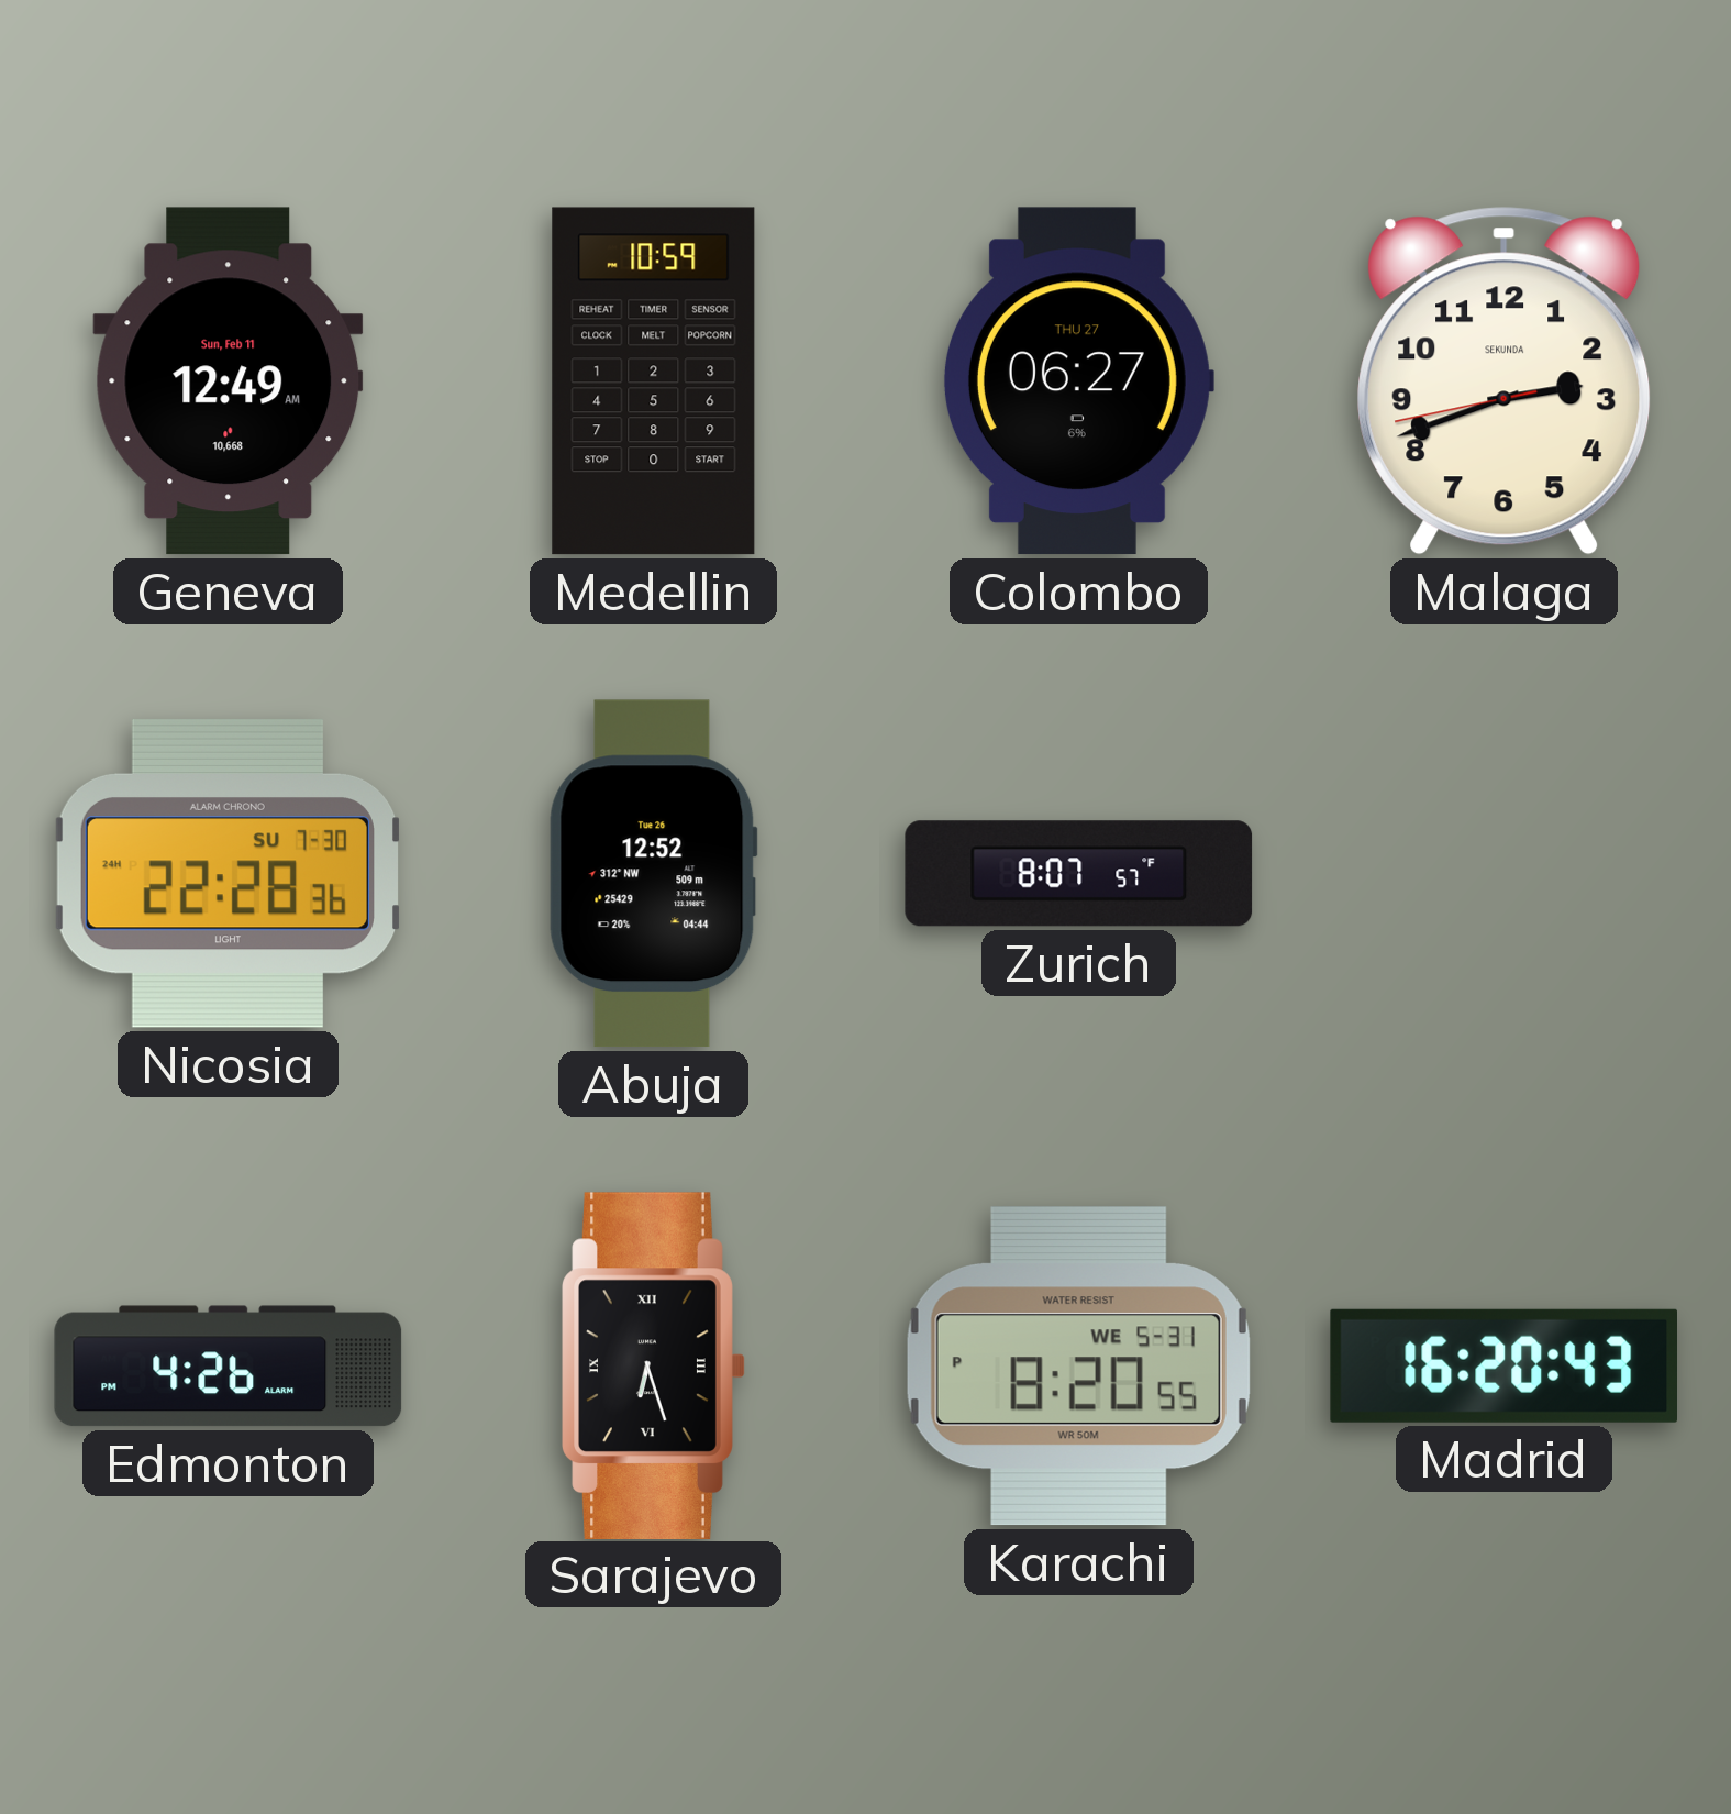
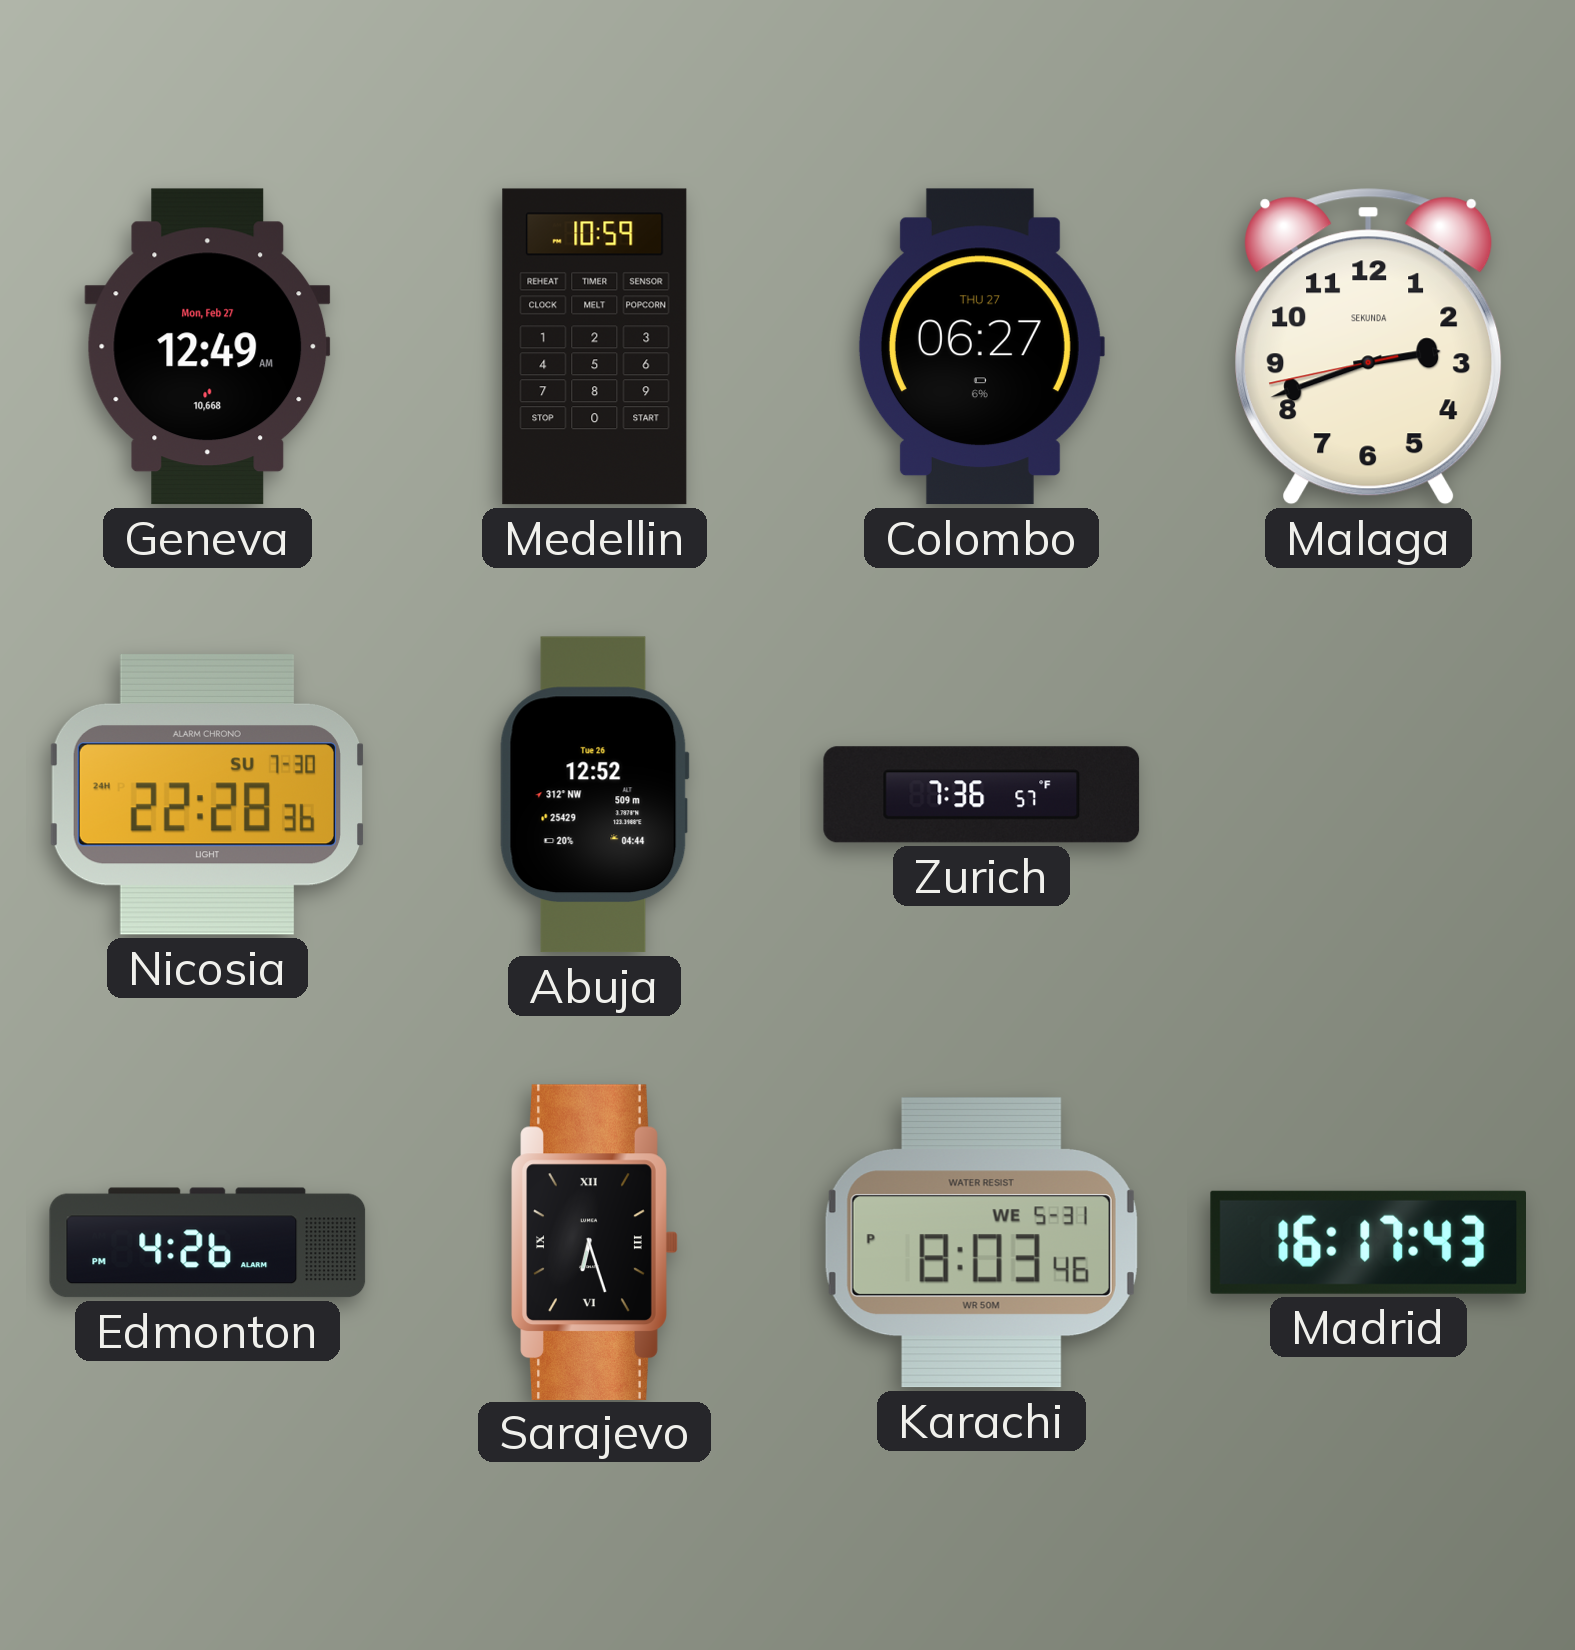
Geneva date: Sun, Feb 11 -> Mon, Feb 27 (208, 347)
Zurich: 8:07 -> 7:36 (982, 795)
Karachi: 8:20 -> 8:03 (981, 1243)
Madrid: 16:20 -> 16:17 (1368, 1242)
